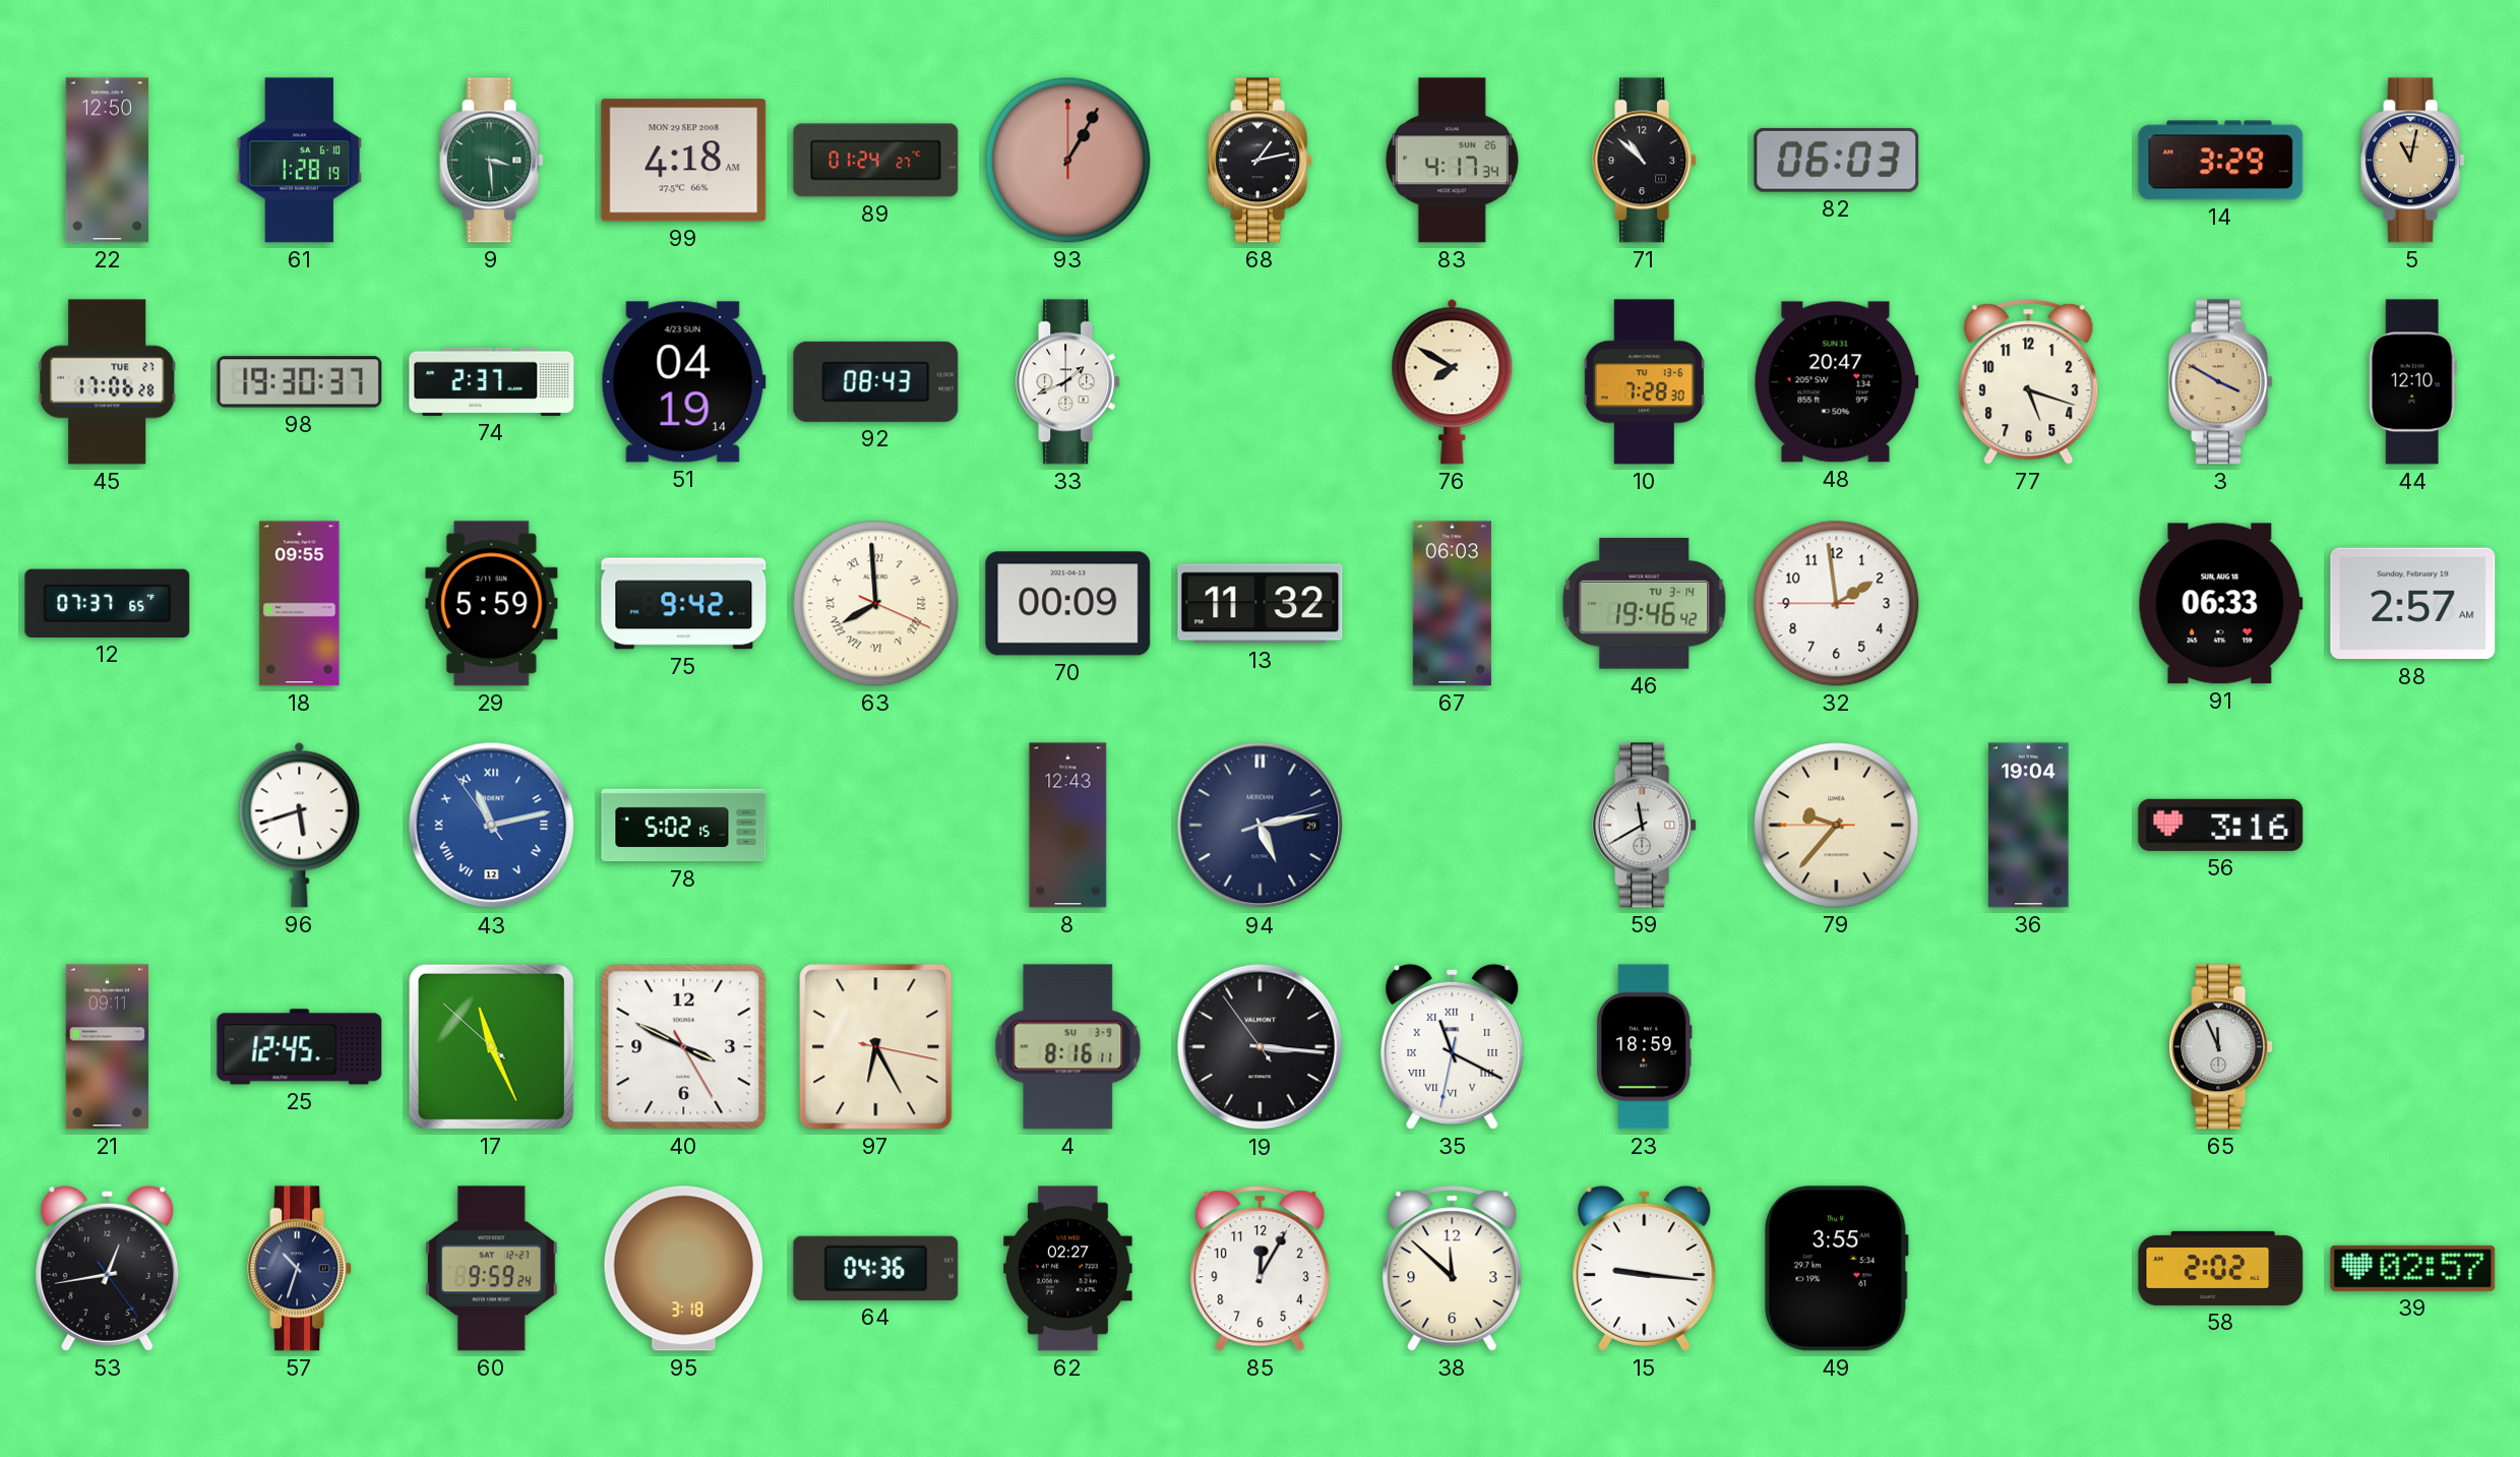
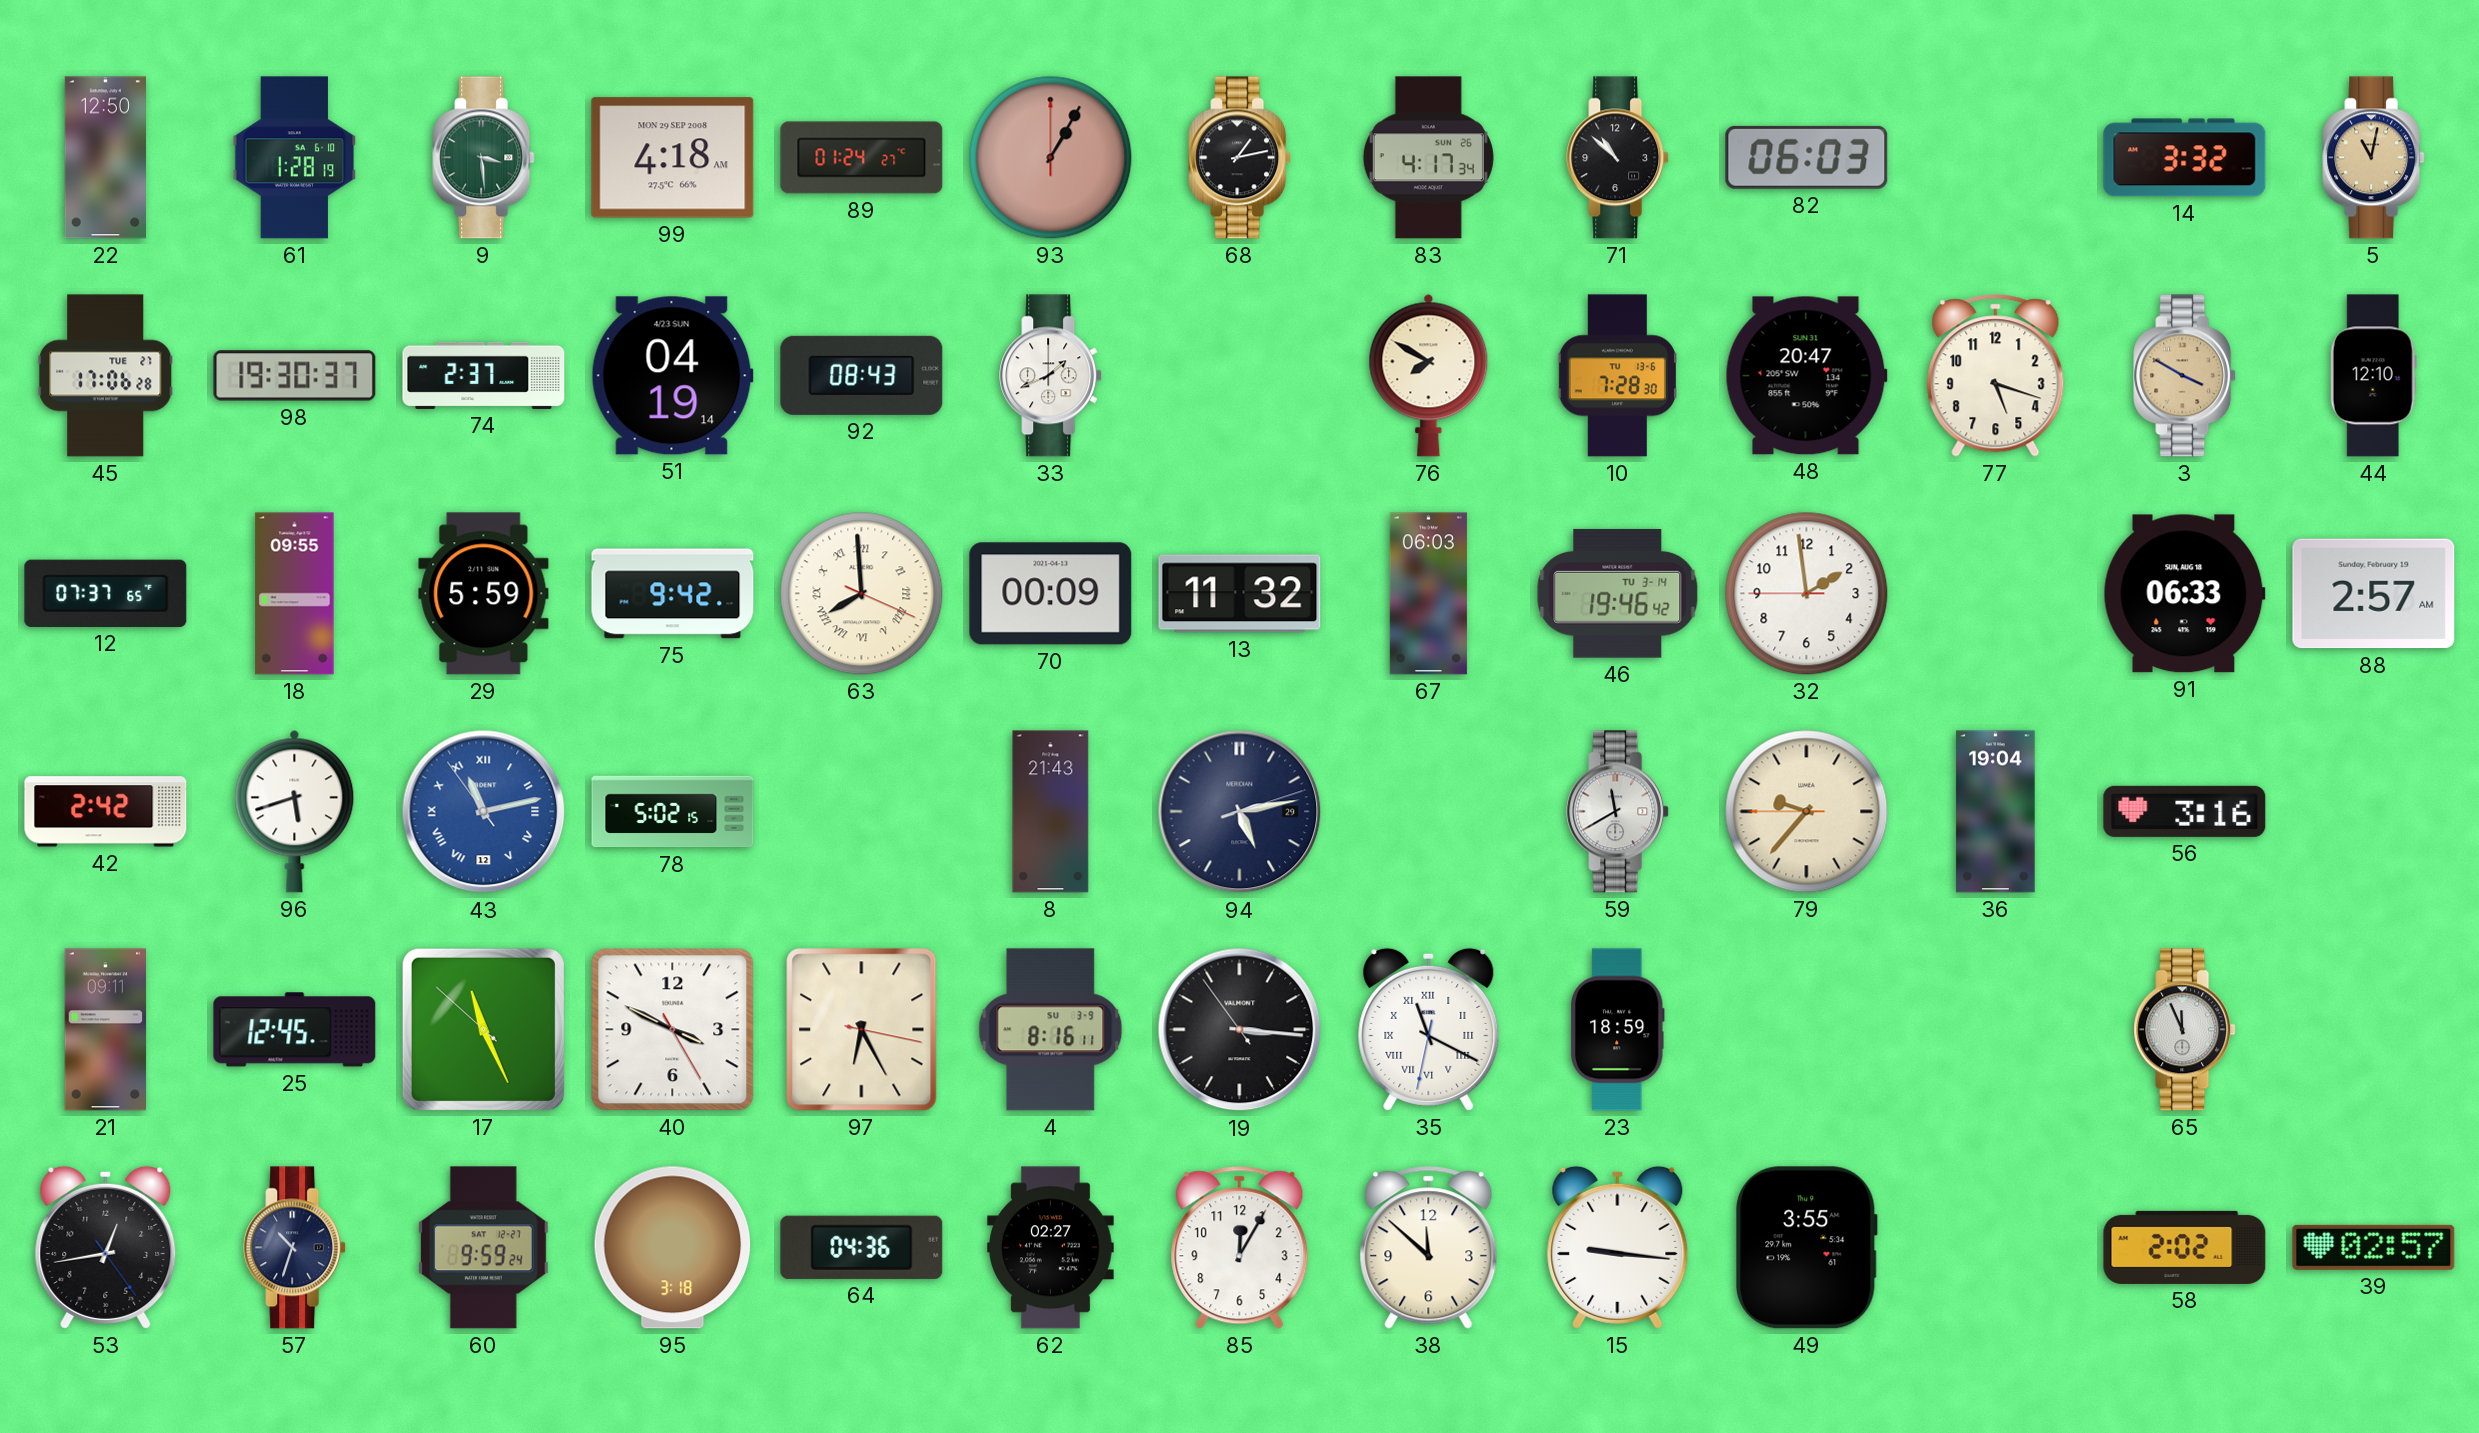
14: 3:29 -> 3:32 (2185, 158)
42: none -> 2:42 (106, 812)
8: 12:43 -> 21:43 (1051, 812)
